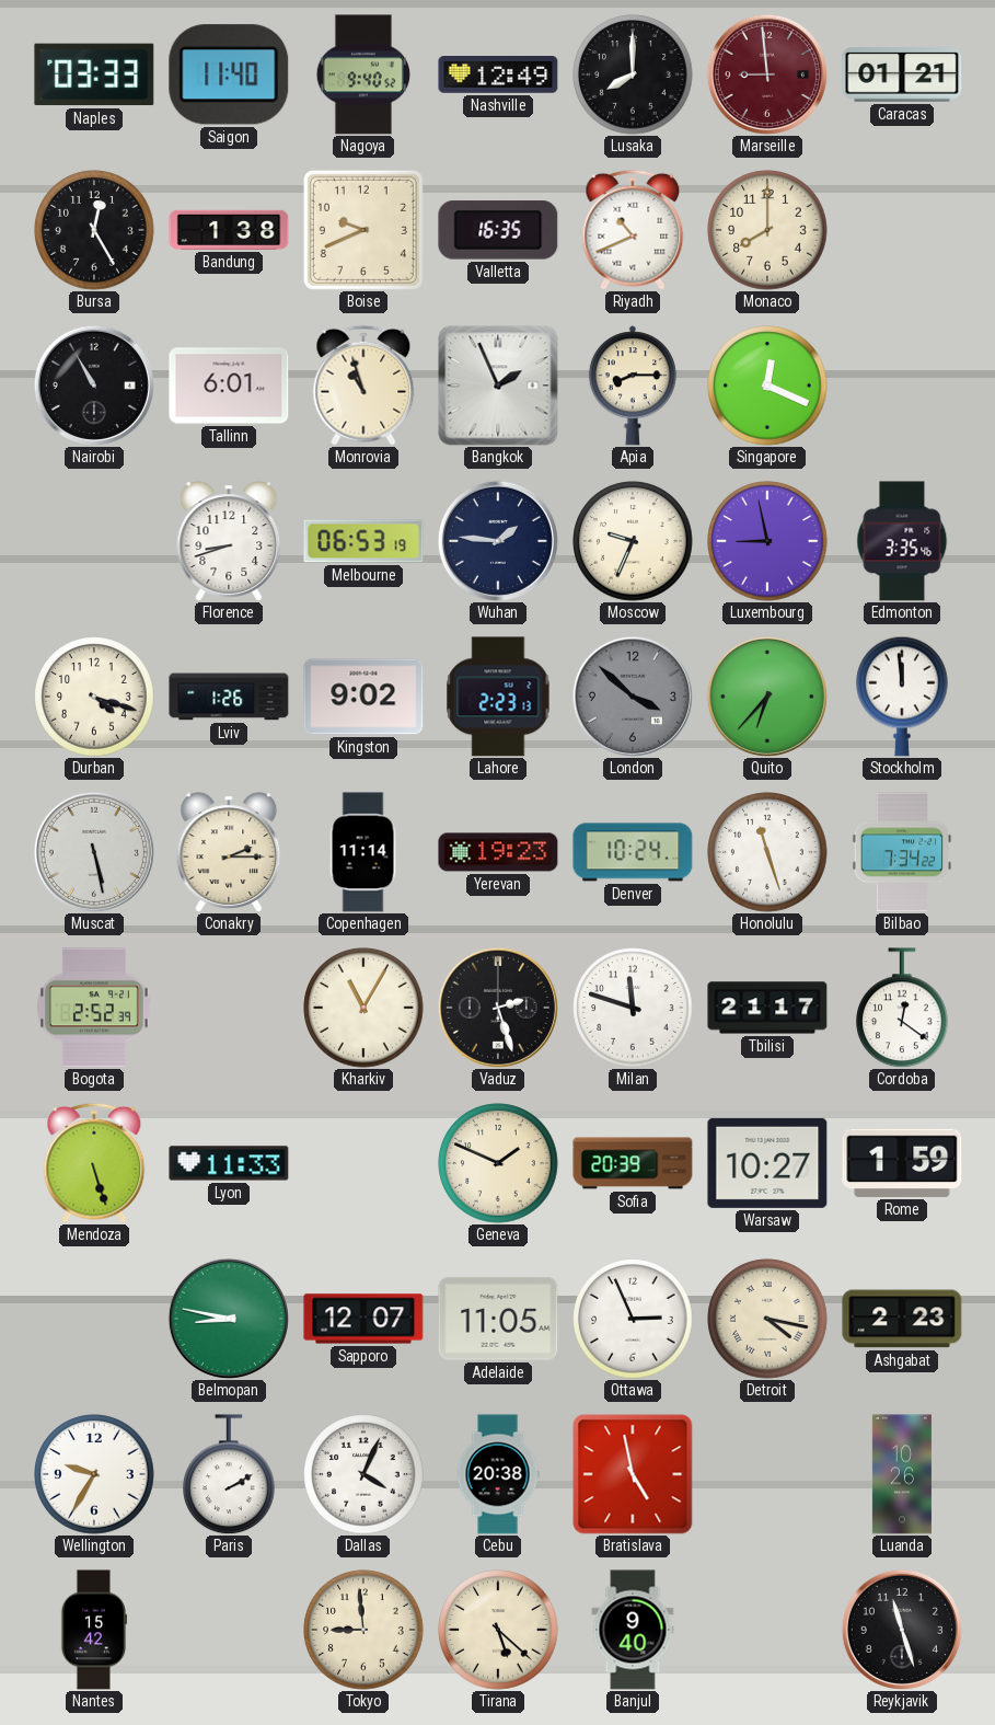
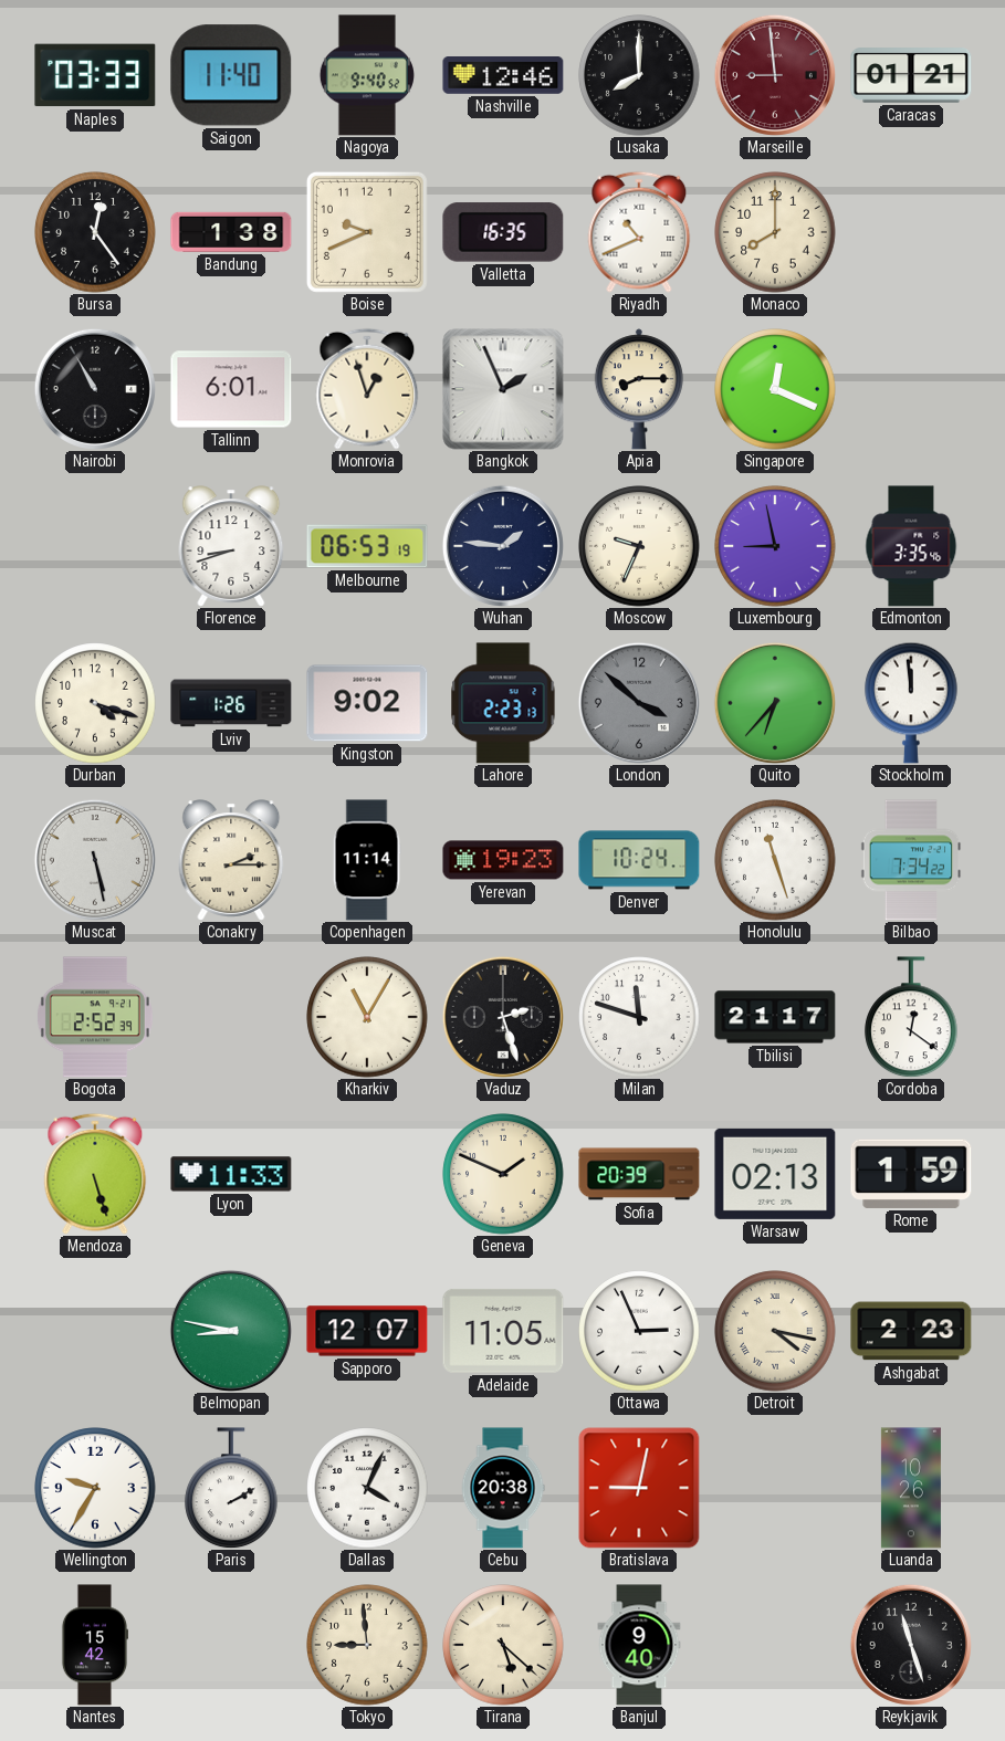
Nashville: 12:49 -> 12:46 (503, 76)
Bursa: 12:25 -> 12:24 (95, 232)
Monrovia: 10:57 -> 12:57 (367, 389)
Warsaw: 10:27 -> 02:13 (775, 1174)
Bratislava: 4:58 -> 9:02 (639, 1488)
